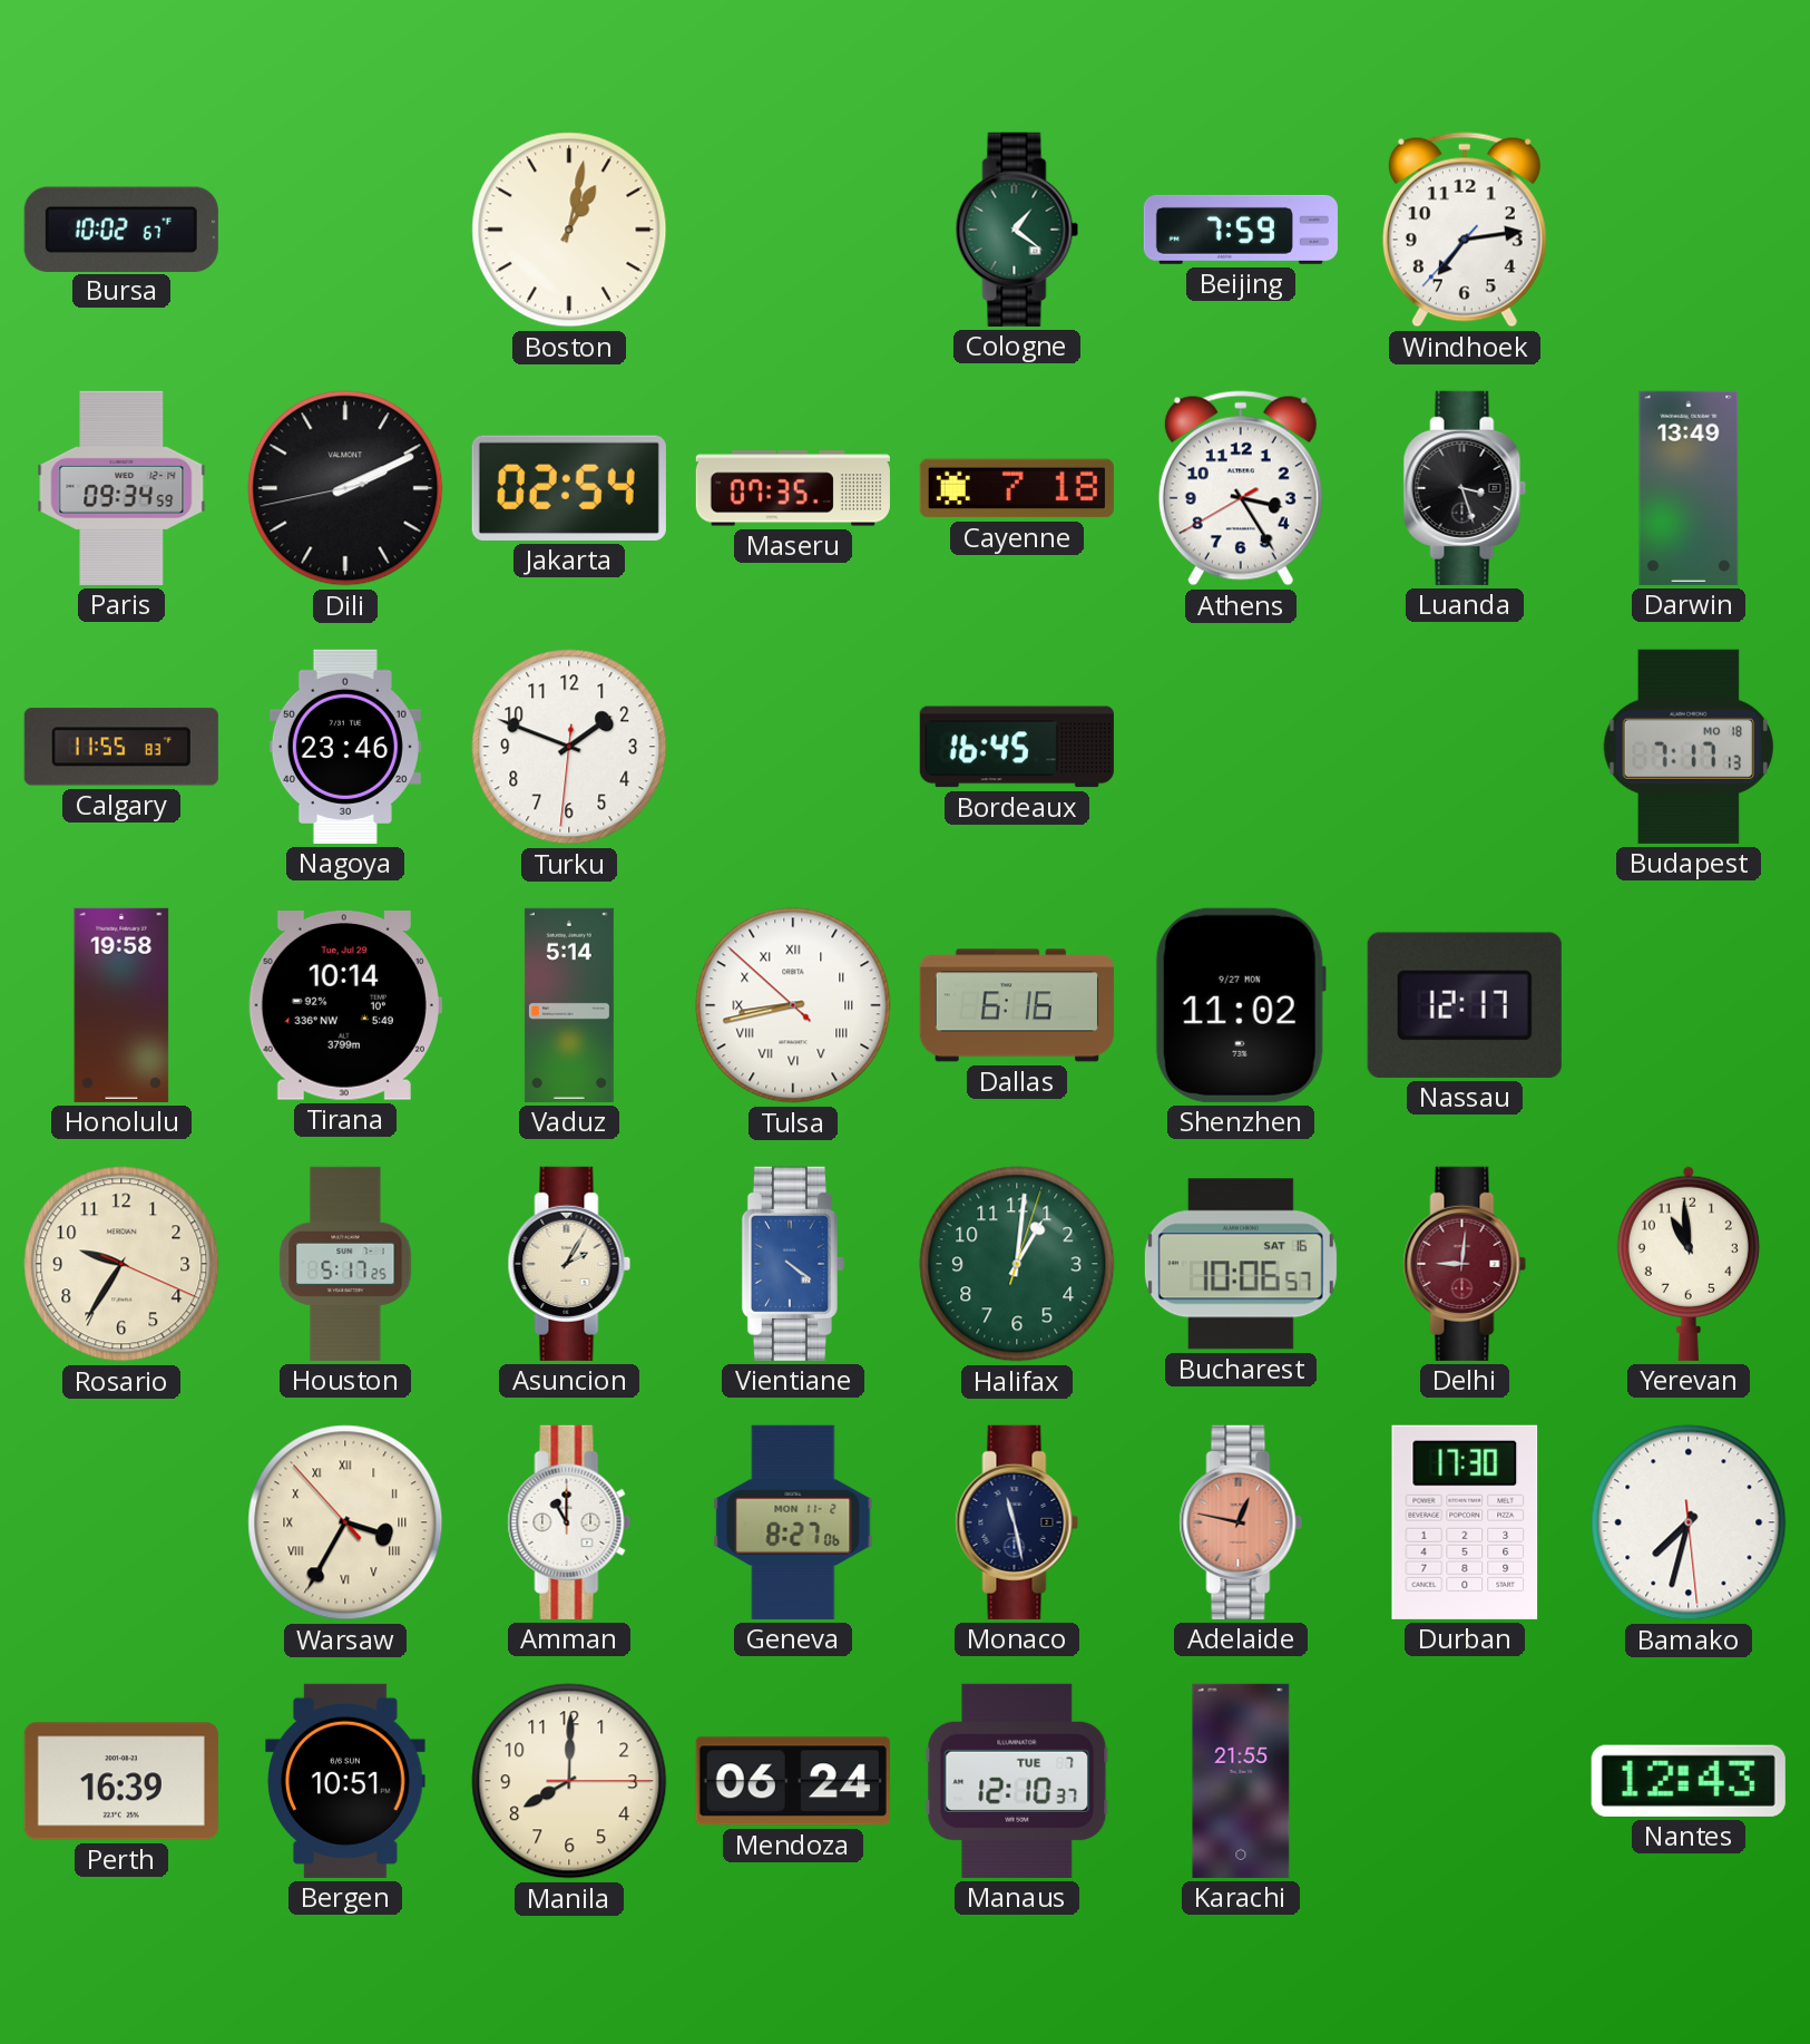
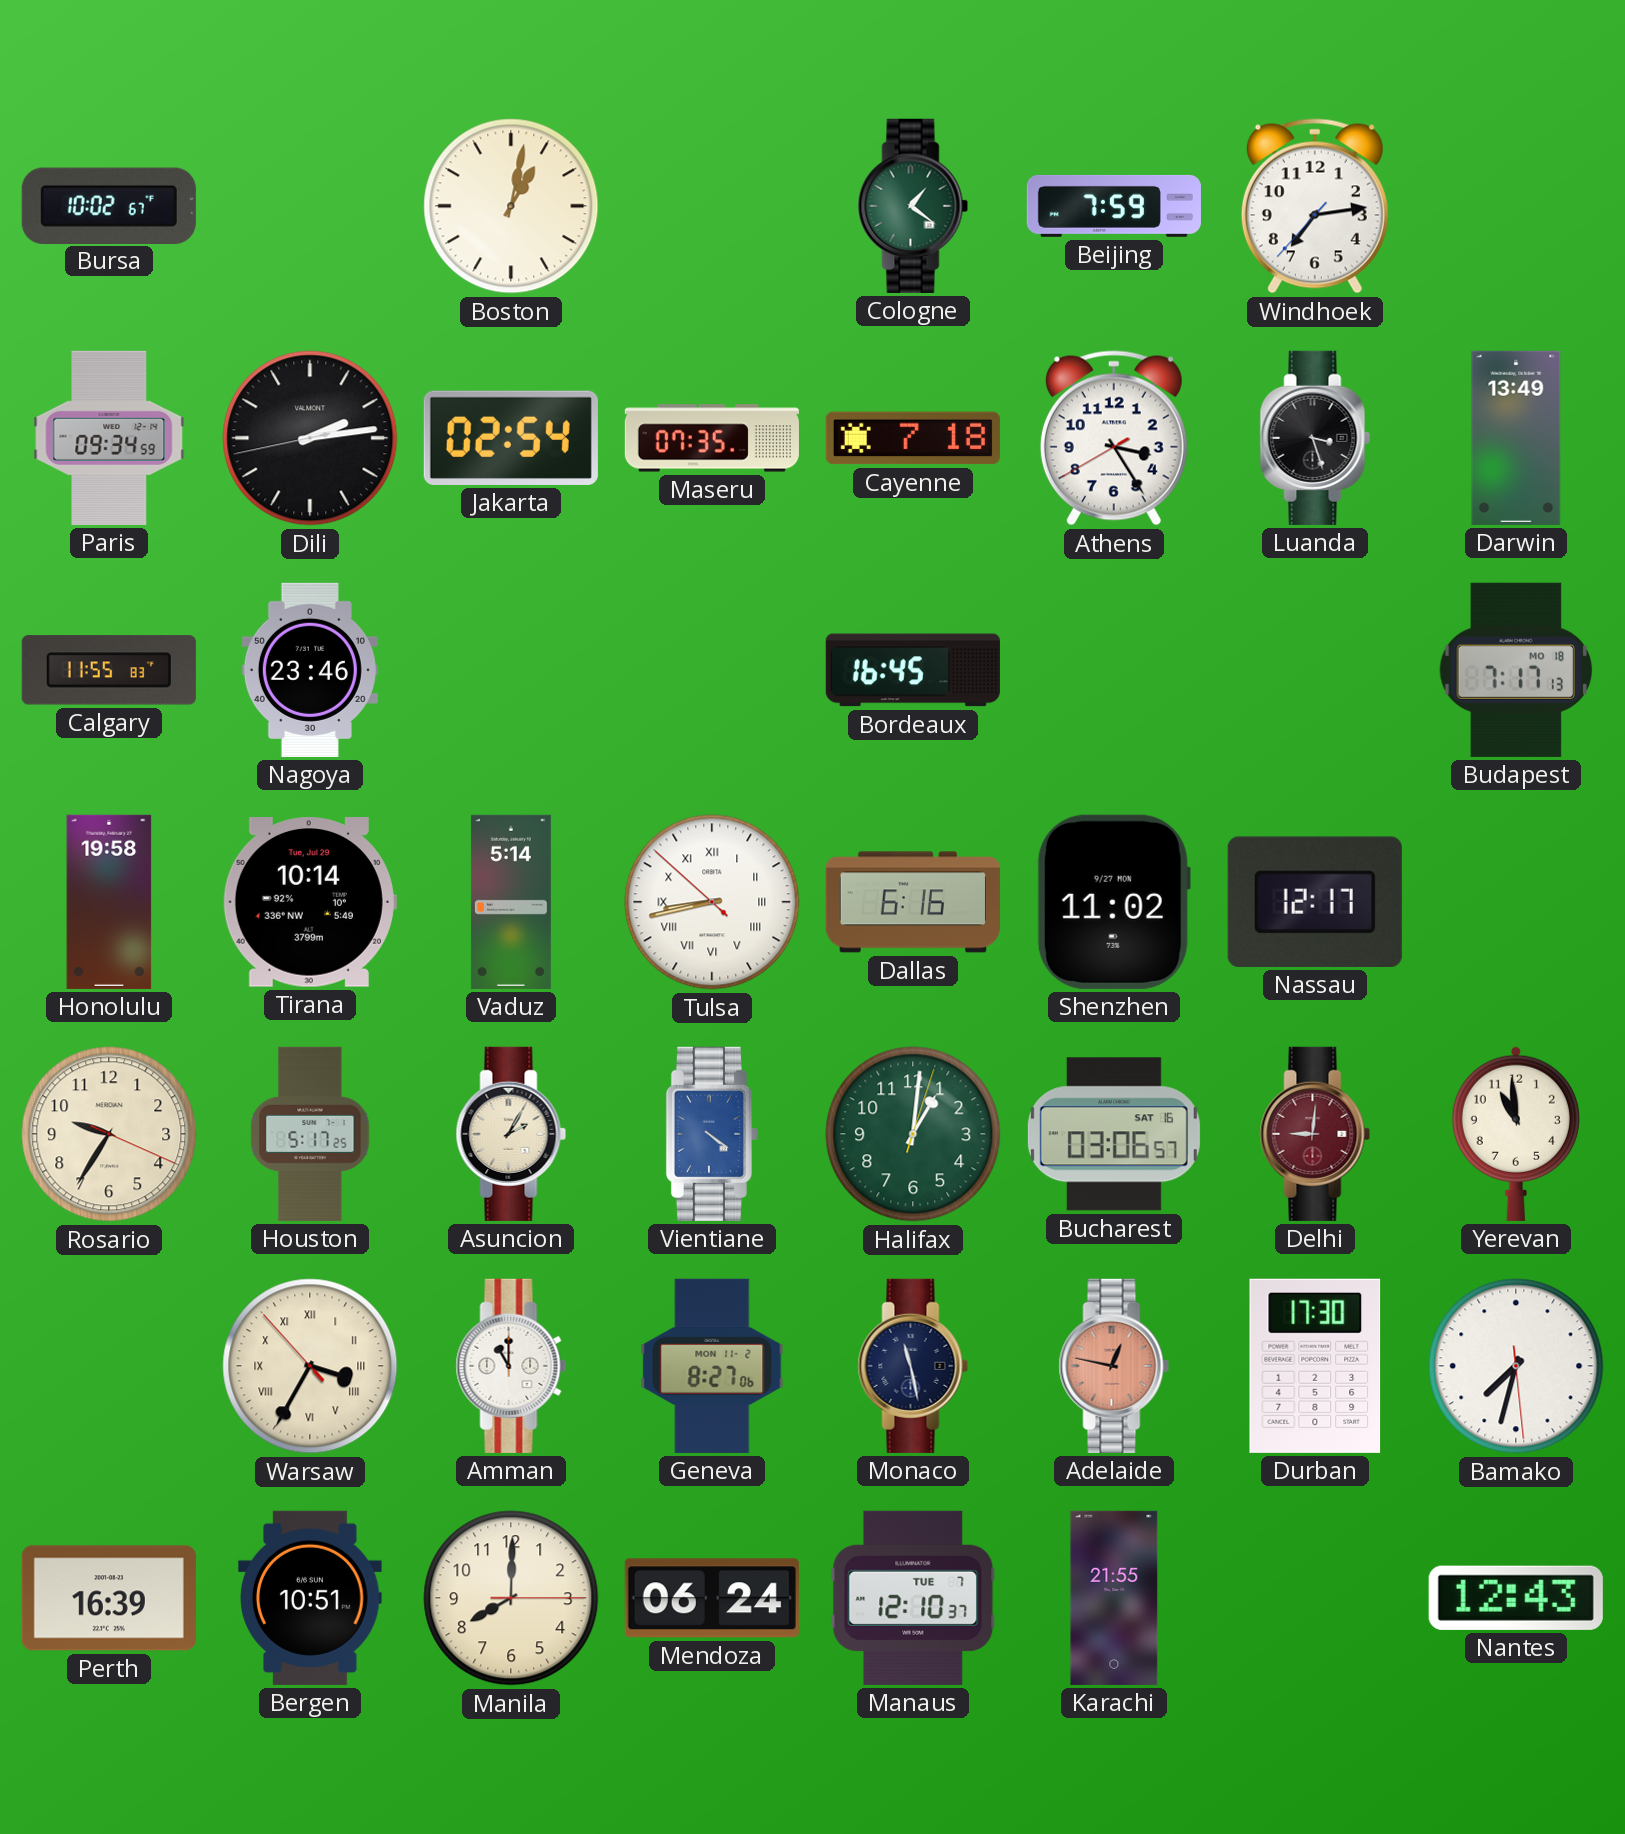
Dili: 2:10 -> 2:13 (310, 438)
Turku: 1:48 -> none (569, 747)
Bucharest: 10:06 -> 03:06 (1114, 1134)
